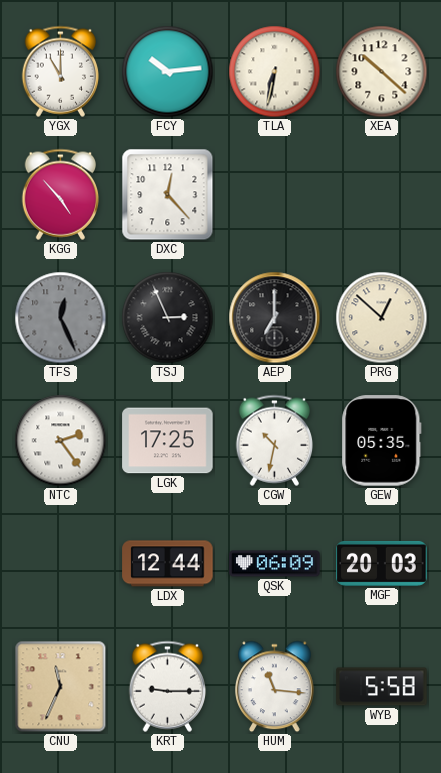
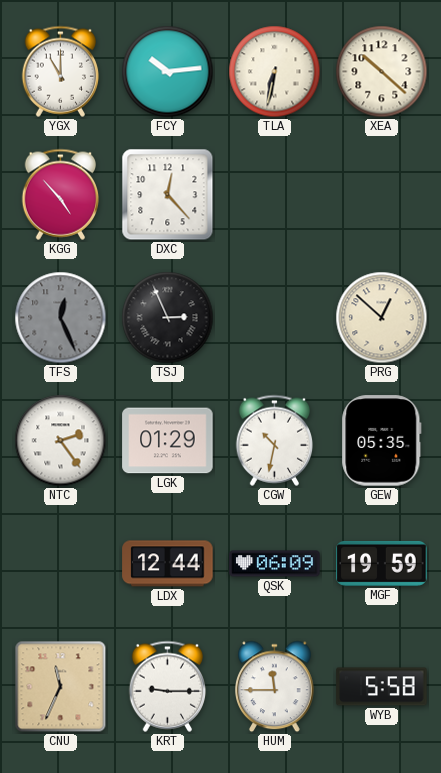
AEP: 7:00 -> none (275, 318)
LGK: 17:25 -> 01:29 (168, 441)
MGF: 20:03 -> 19:59 (382, 563)
HUM: 11:16 -> 11:45 (275, 687)
